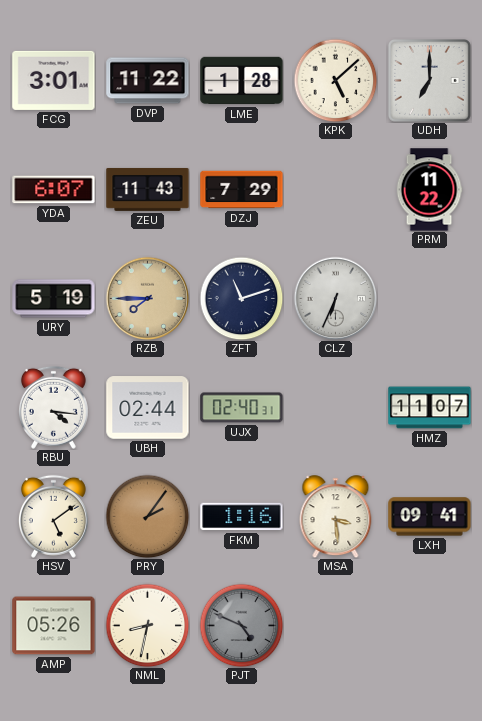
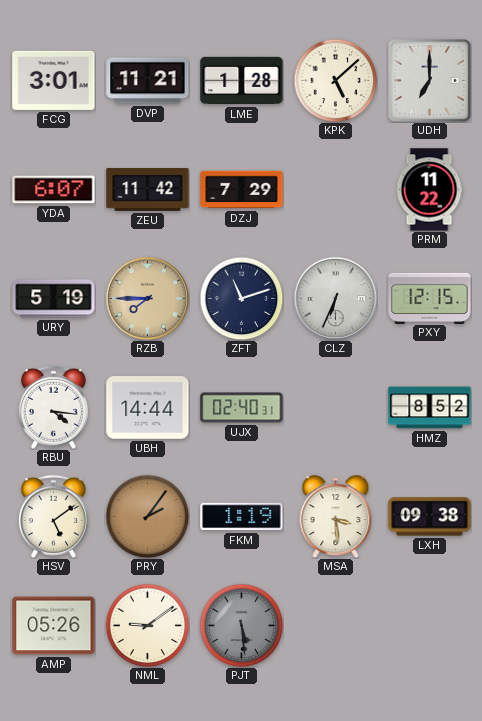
DVP: 11:22 -> 11:21 (148, 81)
ZEU: 11:43 -> 11:42 (148, 189)
PXY: none -> 12:15 (430, 298)
UBH: 02:44 -> 14:44 (148, 408)
HMZ: 11:07 -> 8:52 (430, 408)
FKM: 1:16 -> 1:19 (242, 517)
LXH: 09:41 -> 09:38 (430, 517)
NML: 8:32 -> 9:09 (147, 625)
PJT: 4:49 -> 5:29 (241, 625)
